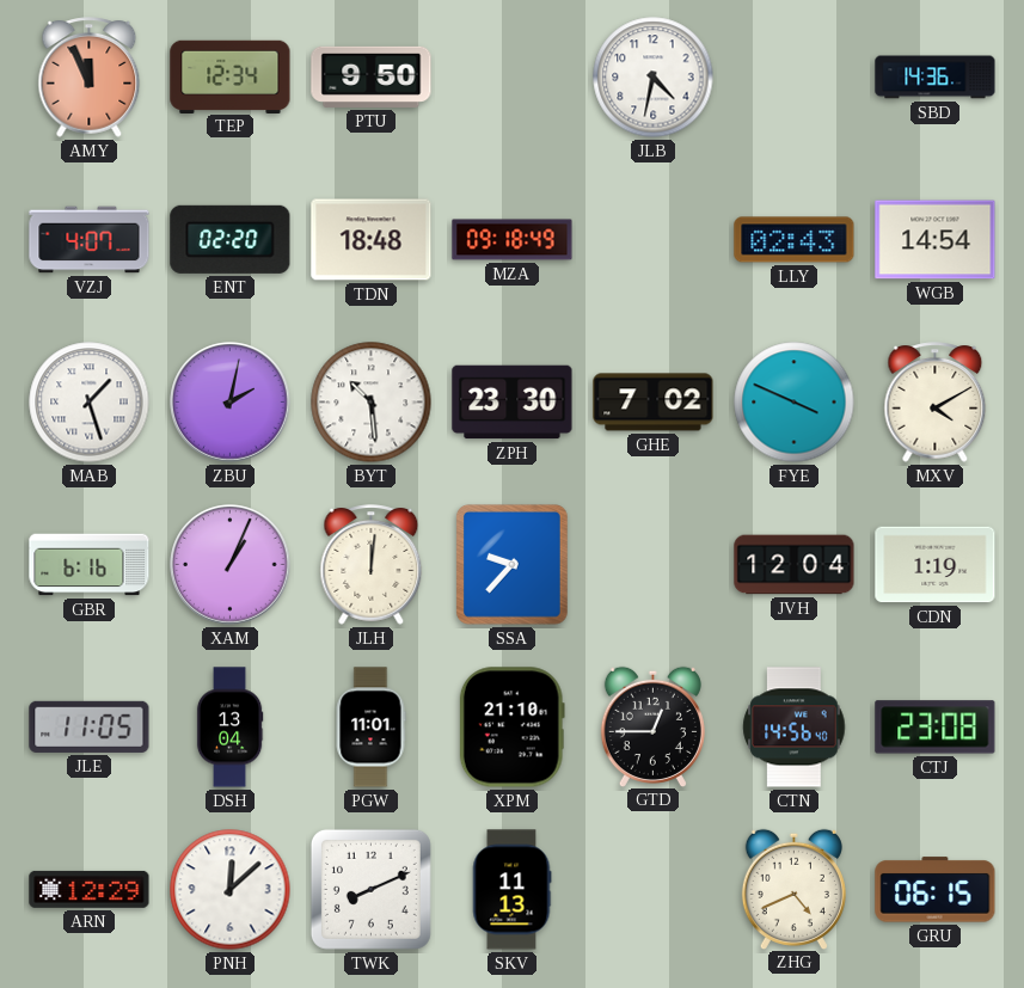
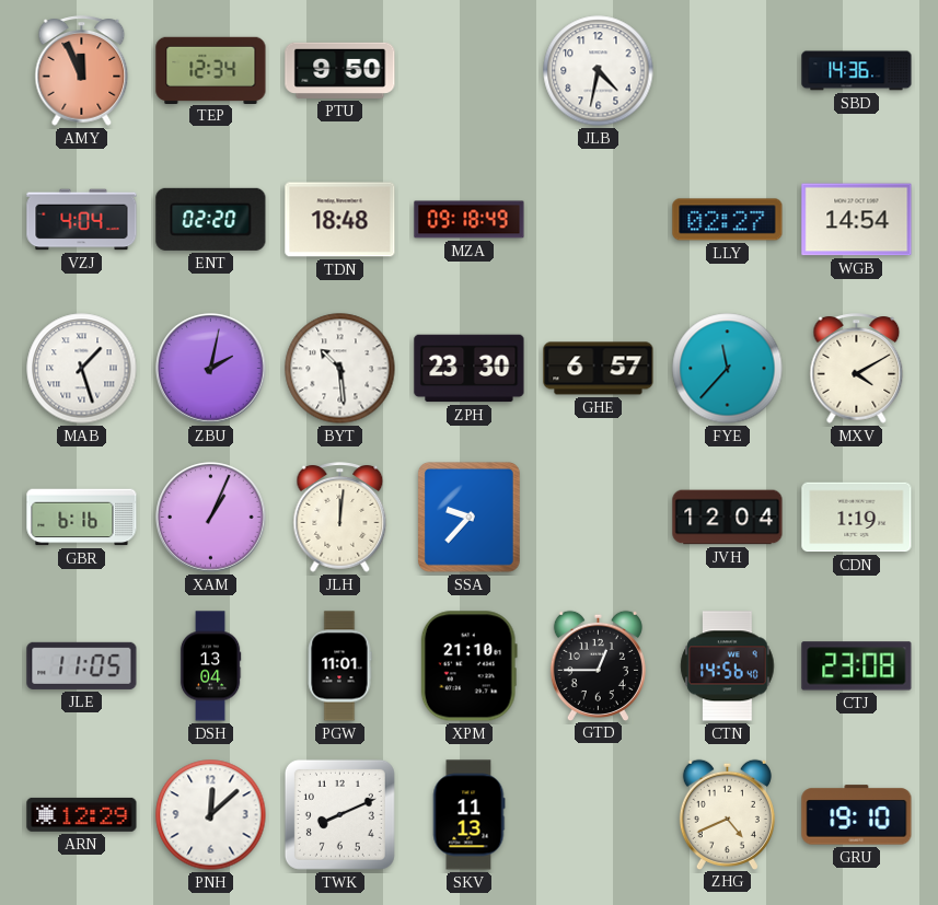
VZJ: 4:07 -> 4:04 (82, 220)
LLY: 02:43 -> 02:27 (728, 220)
GHE: 7:02 -> 6:57 (599, 369)
FYE: 3:49 -> 11:37 (728, 369)
GRU: 06:15 -> 19:10 (857, 815)
